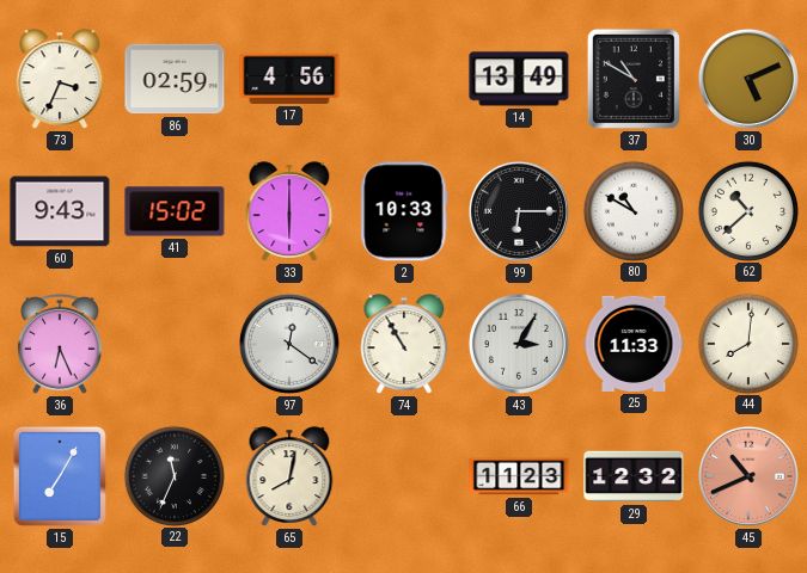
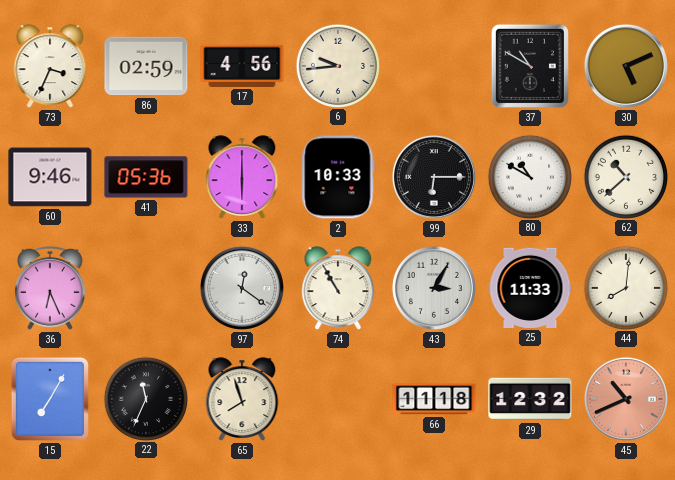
6: none -> 9:44 (337, 65)
14: 13:49 -> none (519, 79)
60: 9:43 -> 9:46 (50, 177)
41: 15:02 -> 05:36 (146, 177)
65: 8:02 -> 7:57 (242, 399)
66: 11:23 -> 11:18 (434, 399)
